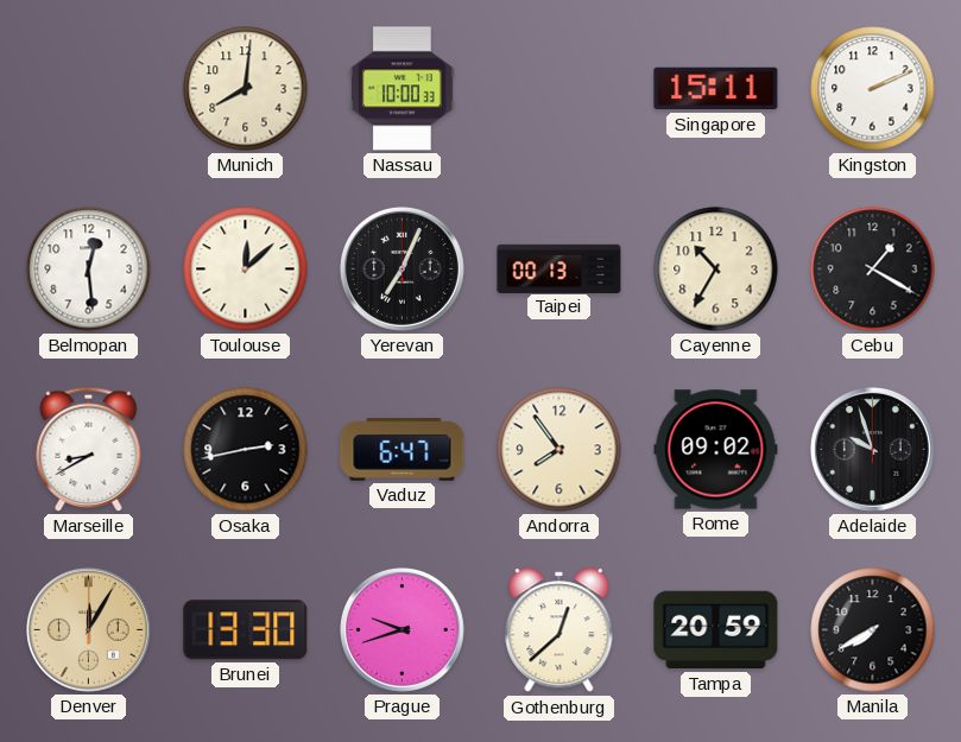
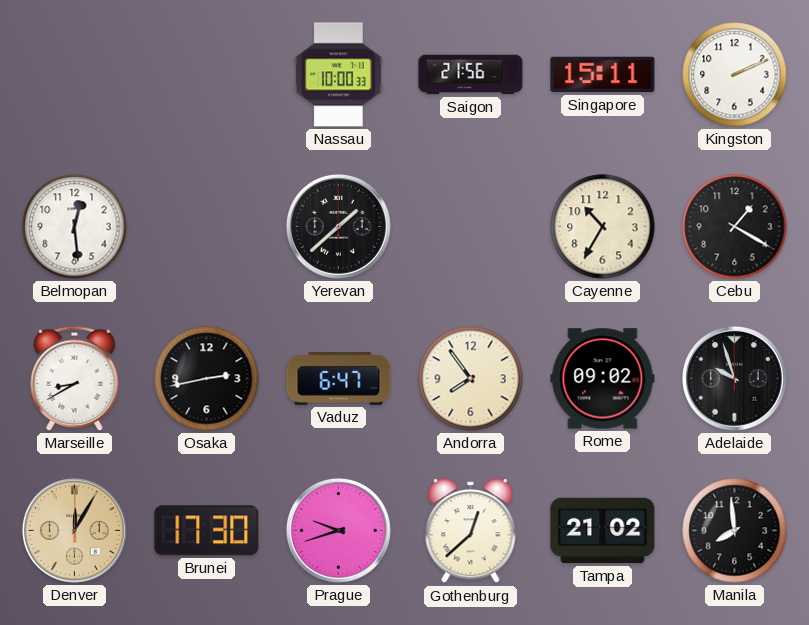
Munich: 8:01 -> none (246, 89)
Saigon: none -> 21:56 (471, 75)
Toulouse: 12:08 -> none (246, 269)
Yerevan: 7:04 -> 1:38 (338, 226)
Taipei: 00:13 -> none (559, 268)
Brunei: 13:30 -> 17:30 (207, 531)
Tampa: 20:59 -> 21:02 (603, 531)
Manila: 7:40 -> 7:59 (735, 531)
